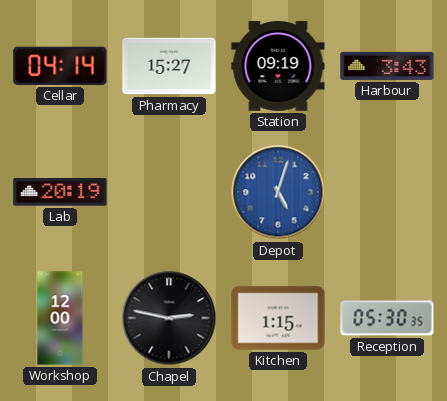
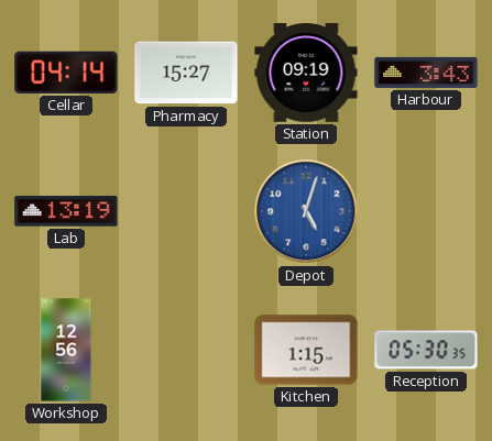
Lab: 20:19 -> 13:19 (66, 211)
Workshop: 12:00 -> 12:56 (66, 350)
Chapel: 2:47 -> none (169, 318)
